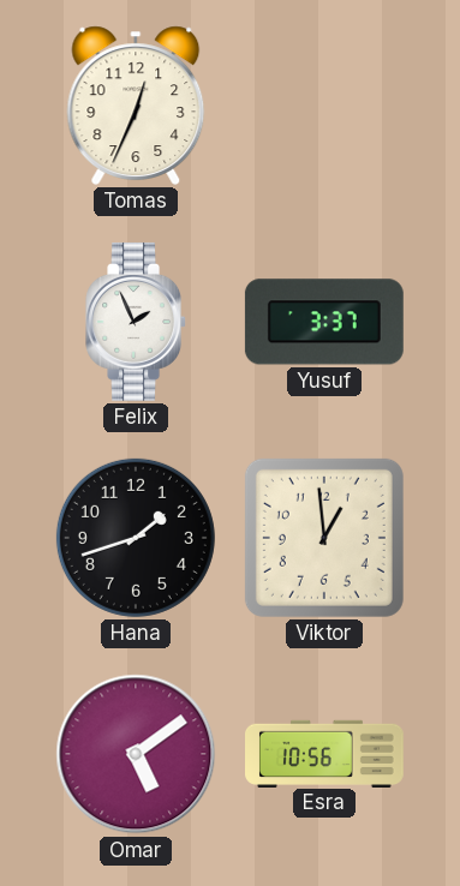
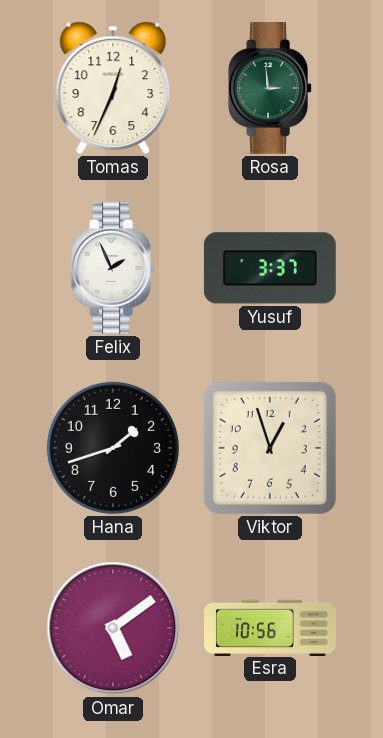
Rosa: none -> 2:59 (270, 88)
Viktor: 12:59 -> 12:57 (270, 448)
